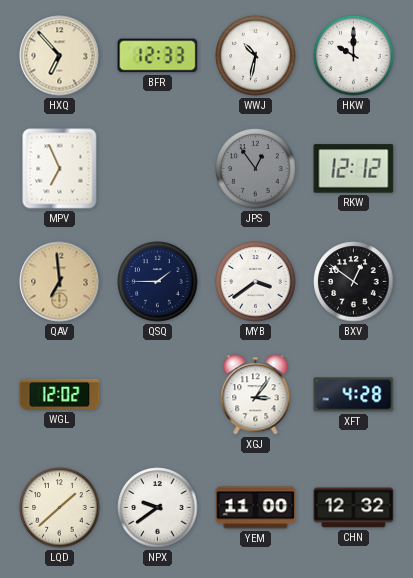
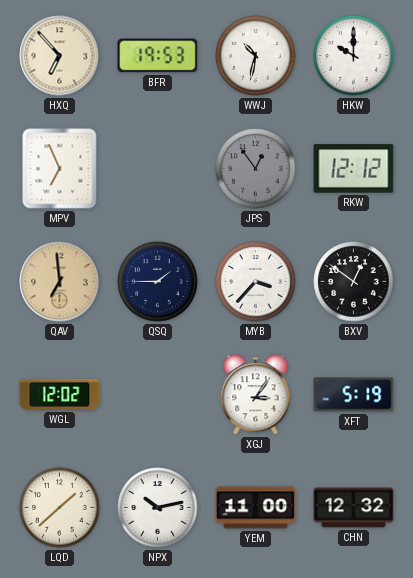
BFR: 12:33 -> 19:53 (158, 56)
MYB: 3:39 -> 3:37 (256, 282)
XFT: 4:28 -> 5:19 (354, 395)
NPX: 9:39 -> 10:13 (158, 508)
